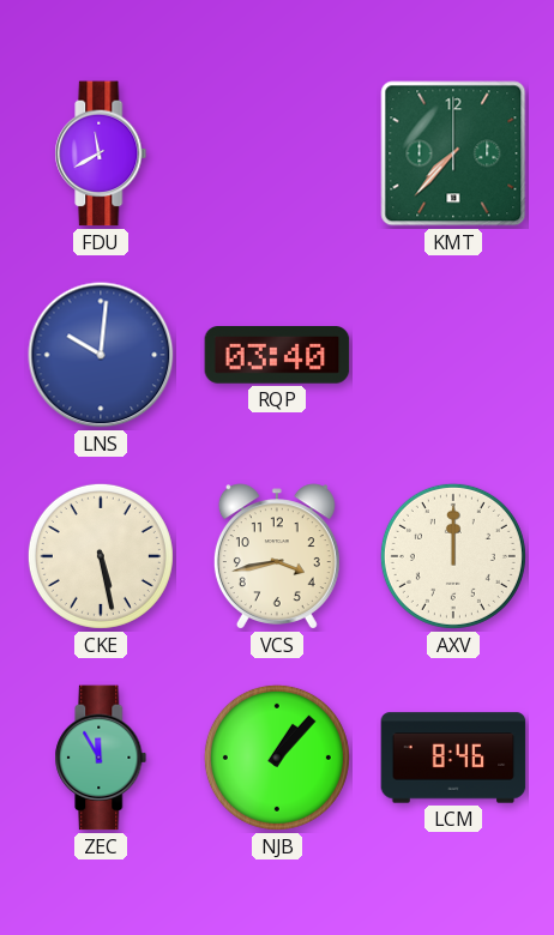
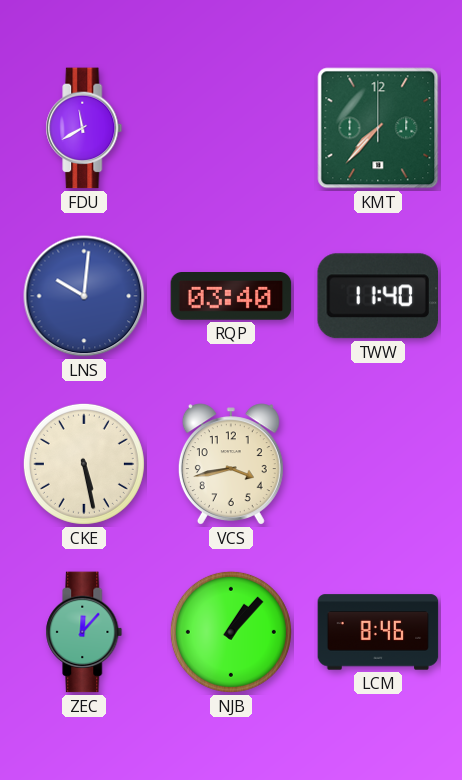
TWW: none -> 11:40 (377, 296)
AXV: 12:00 -> none (453, 556)
ZEC: 11:55 -> 12:07 (84, 632)
